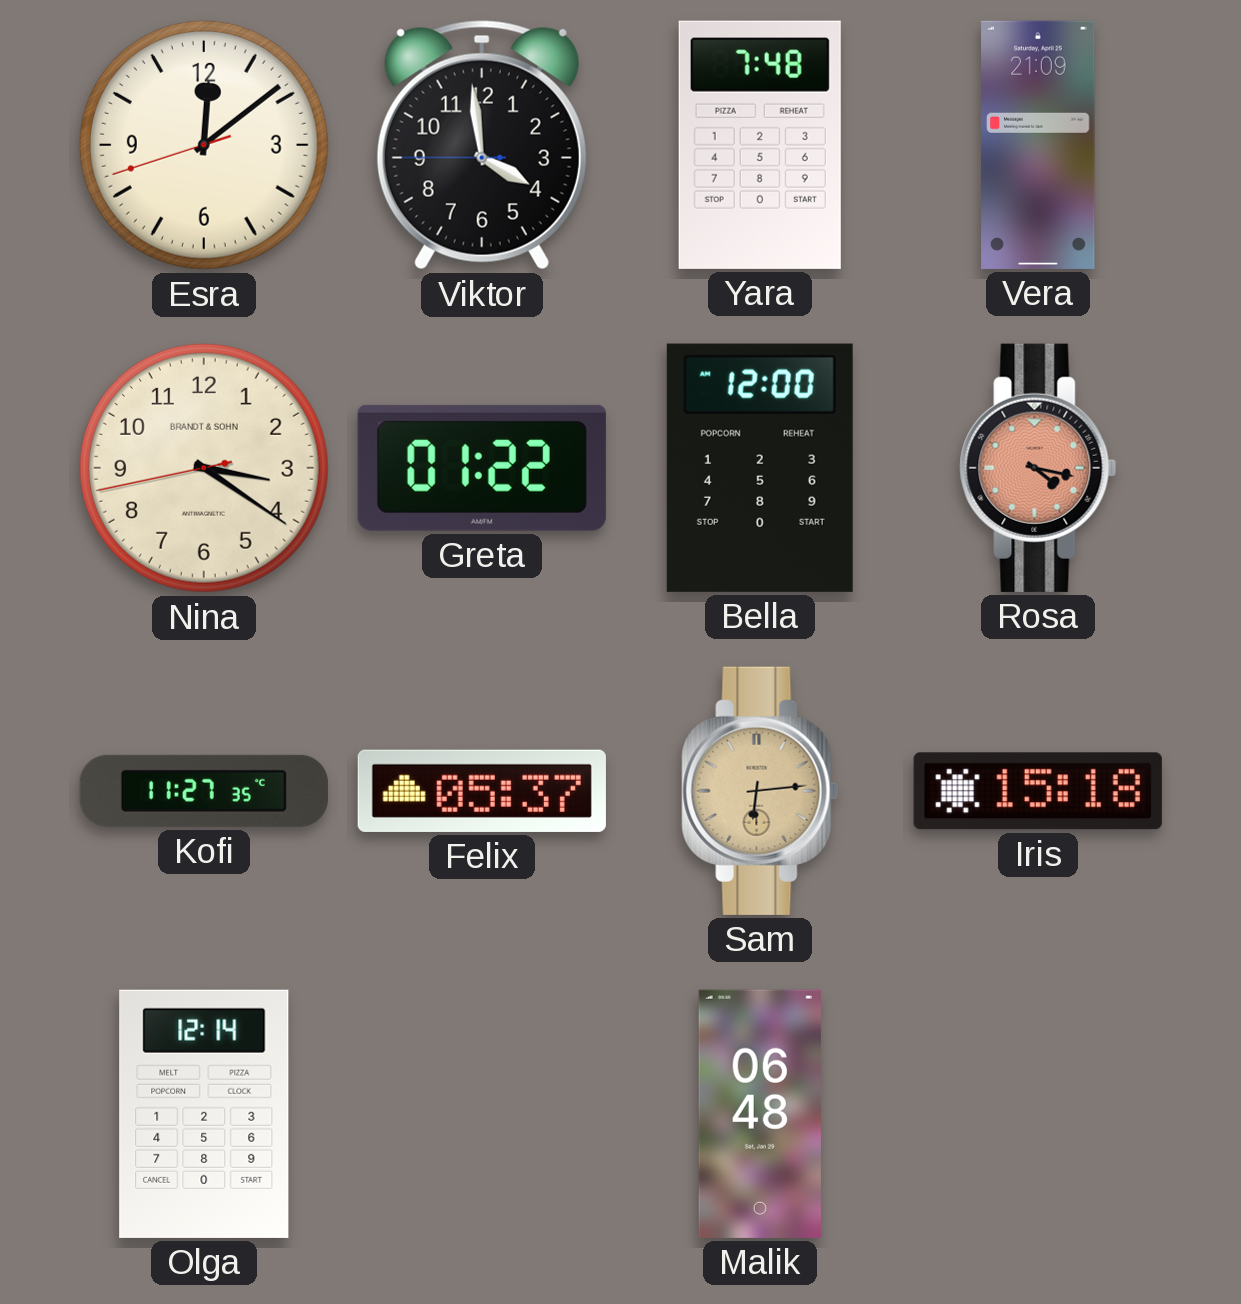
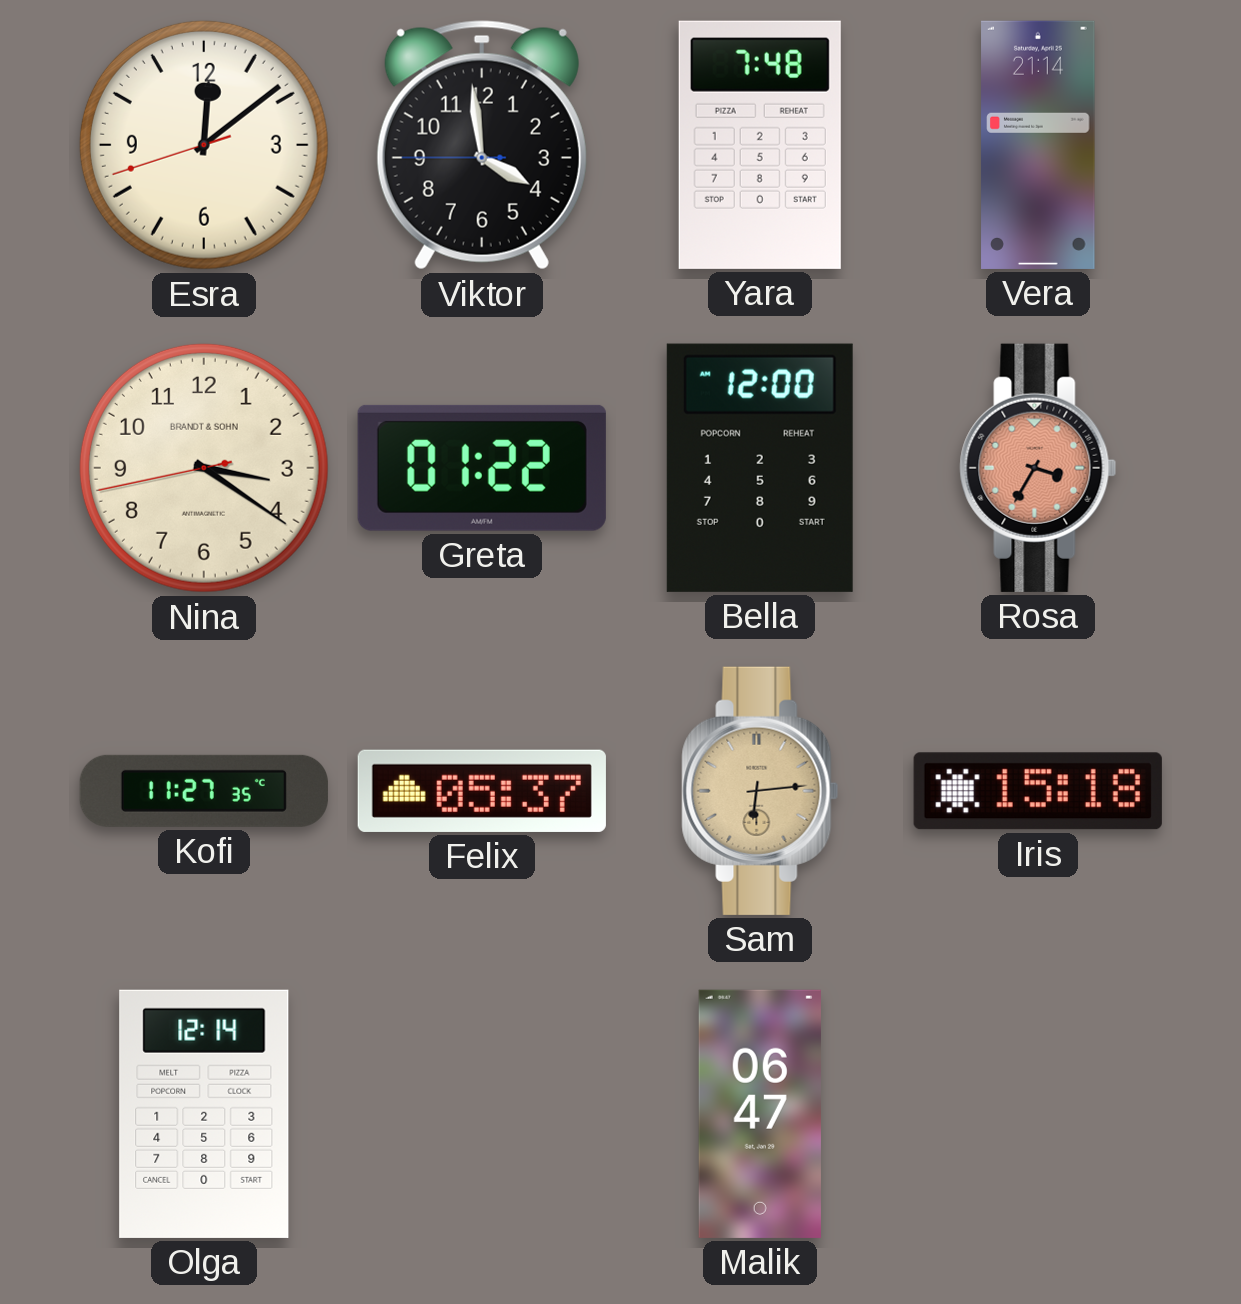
Vera: 21:09 -> 21:14 (1038, 145)
Rosa: 4:17 -> 3:35 (1038, 468)
Malik: 06:48 -> 06:47 (760, 1114)
